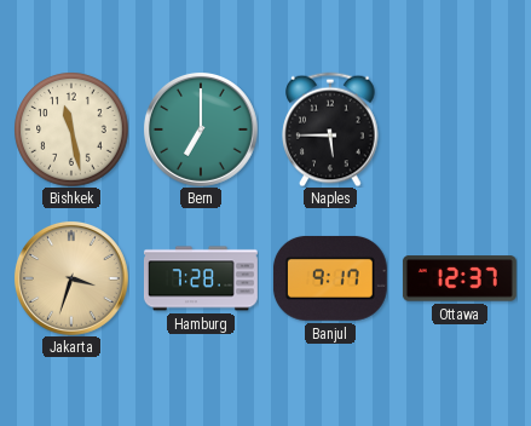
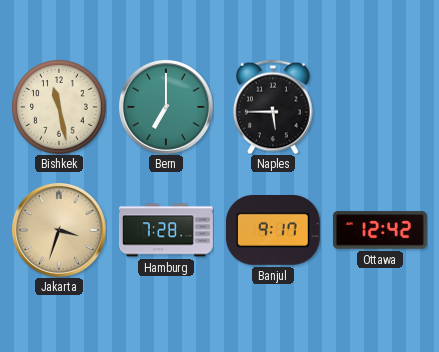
Ottawa: 12:37 -> 12:42 (380, 230)
